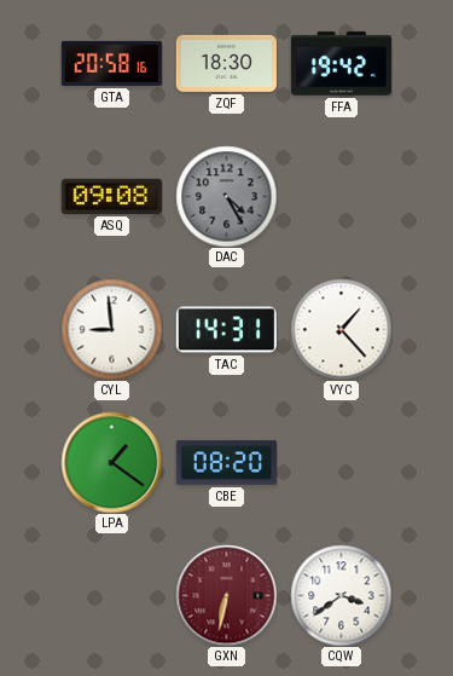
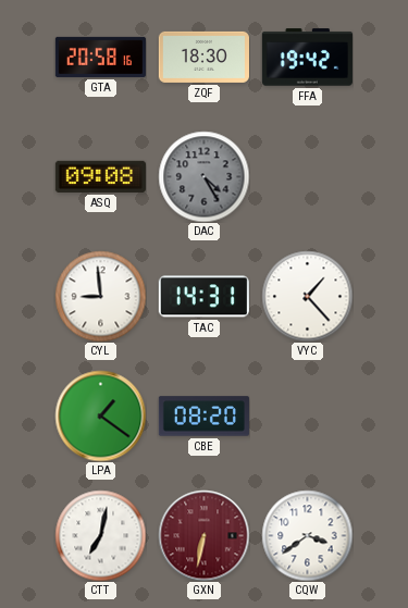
CTT: none -> 7:02 (100, 535)
